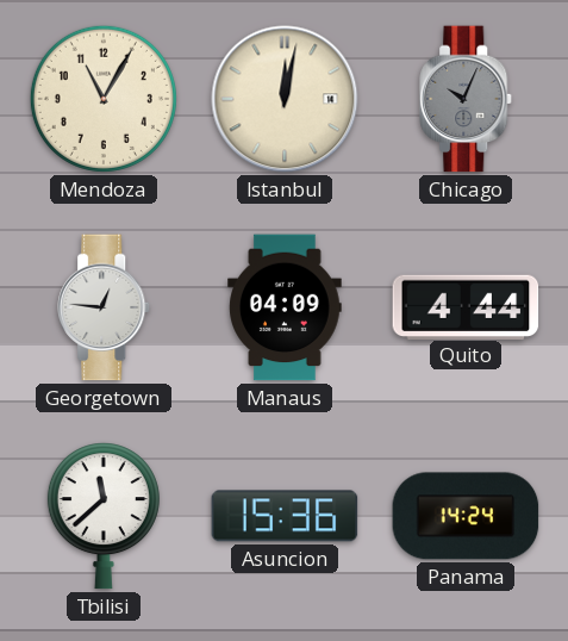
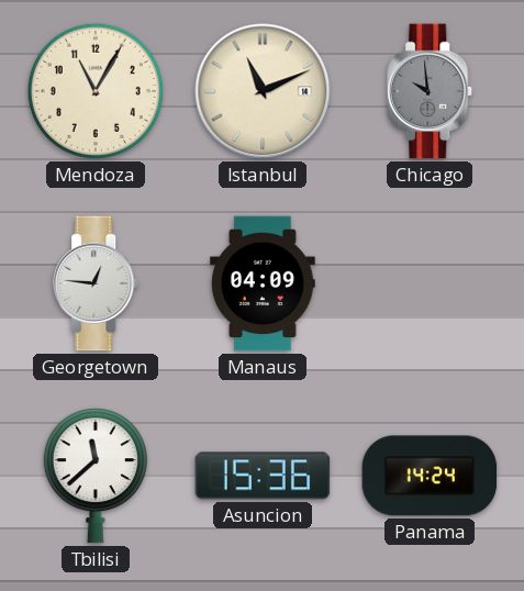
Istanbul: 12:02 -> 11:11 (263, 91)
Chicago: 10:04 -> 9:59 (431, 91)
Quito: 4:44 -> none (466, 306)
